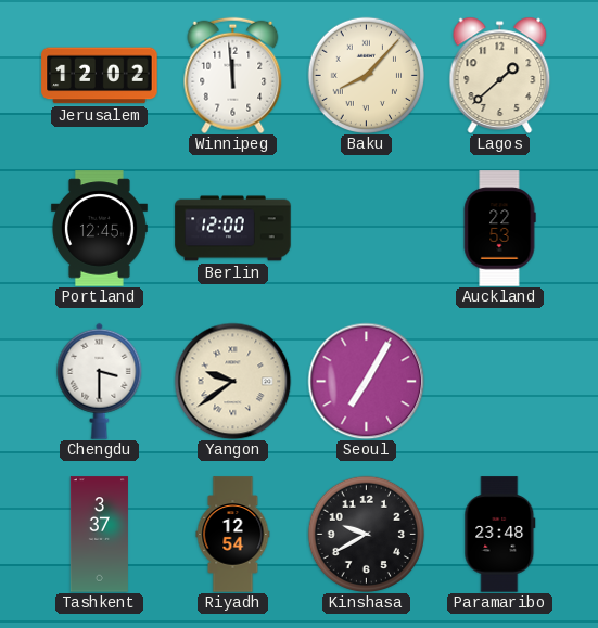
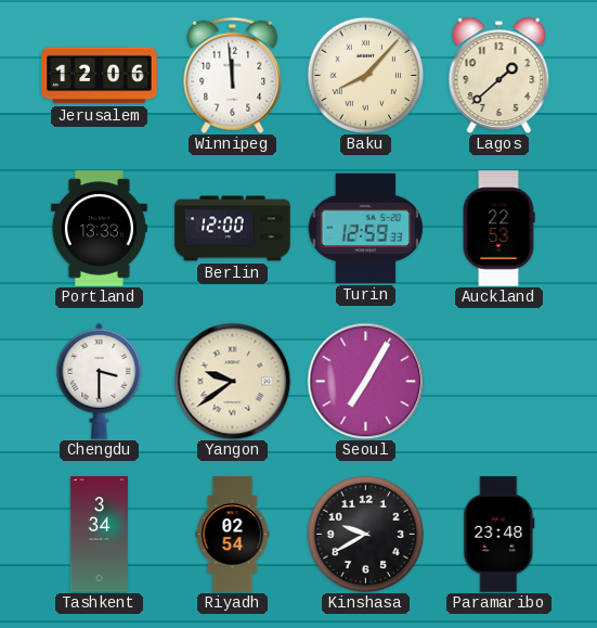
Jerusalem: 12:02 -> 12:06 (100, 76)
Portland: 12:45 -> 13:33 (99, 229)
Turin: none -> 12:59 (365, 228)
Tashkent: 3:37 -> 3:34 (99, 535)
Riyadh: 12:54 -> 02:54 (233, 535)
